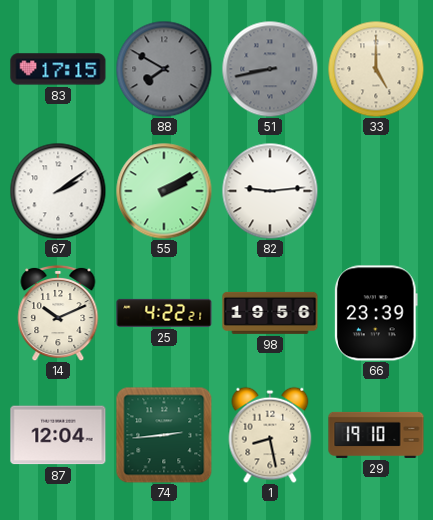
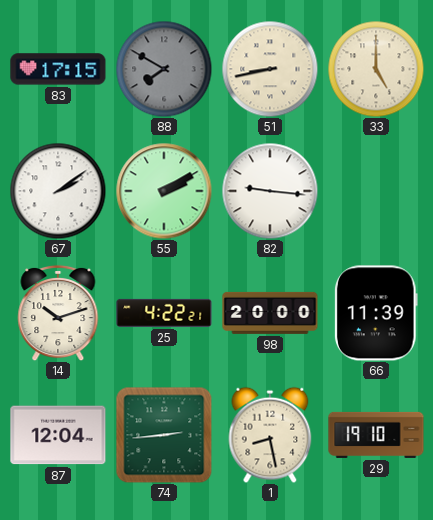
51 dial: grey -> cream (270, 69)
82: 9:14 -> 9:16 (270, 191)
14: 10:11 -> 10:12 (58, 313)
98: 19:56 -> 20:00 (270, 313)
66: 23:39 -> 11:39 (376, 313)
